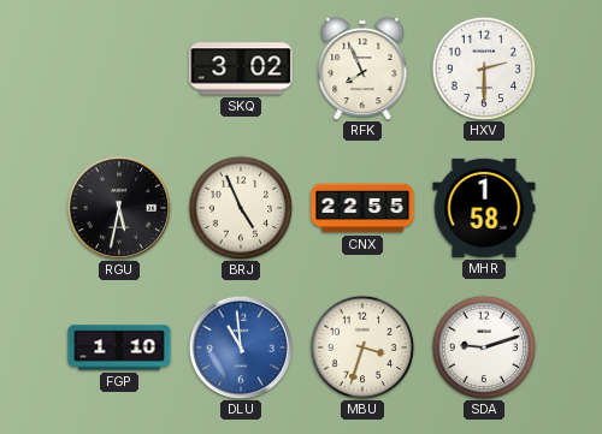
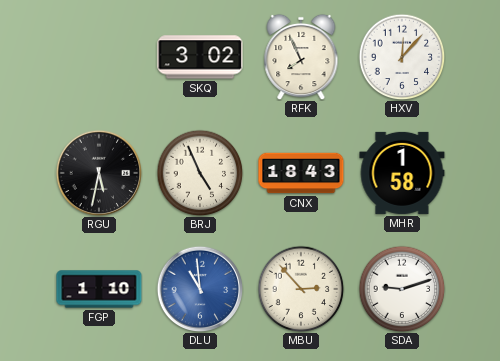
HXV: 2:30 -> 12:07 (402, 57)
CNX: 22:55 -> 18:43 (301, 173)
MBU: 3:33 -> 2:53 (301, 289)
